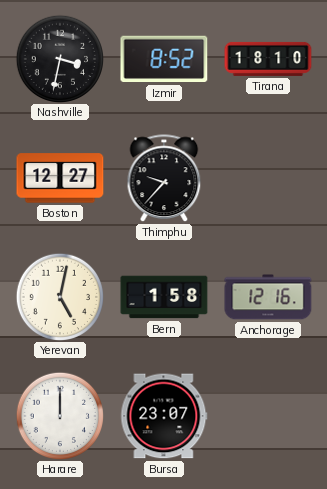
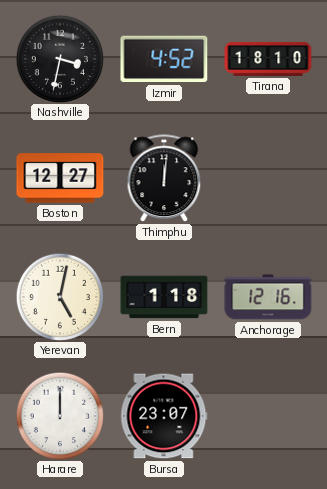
Izmir: 8:52 -> 4:52 (164, 59)
Thimphu: 9:37 -> 12:01 (164, 179)
Bern: 1:58 -> 1:18 (164, 297)
